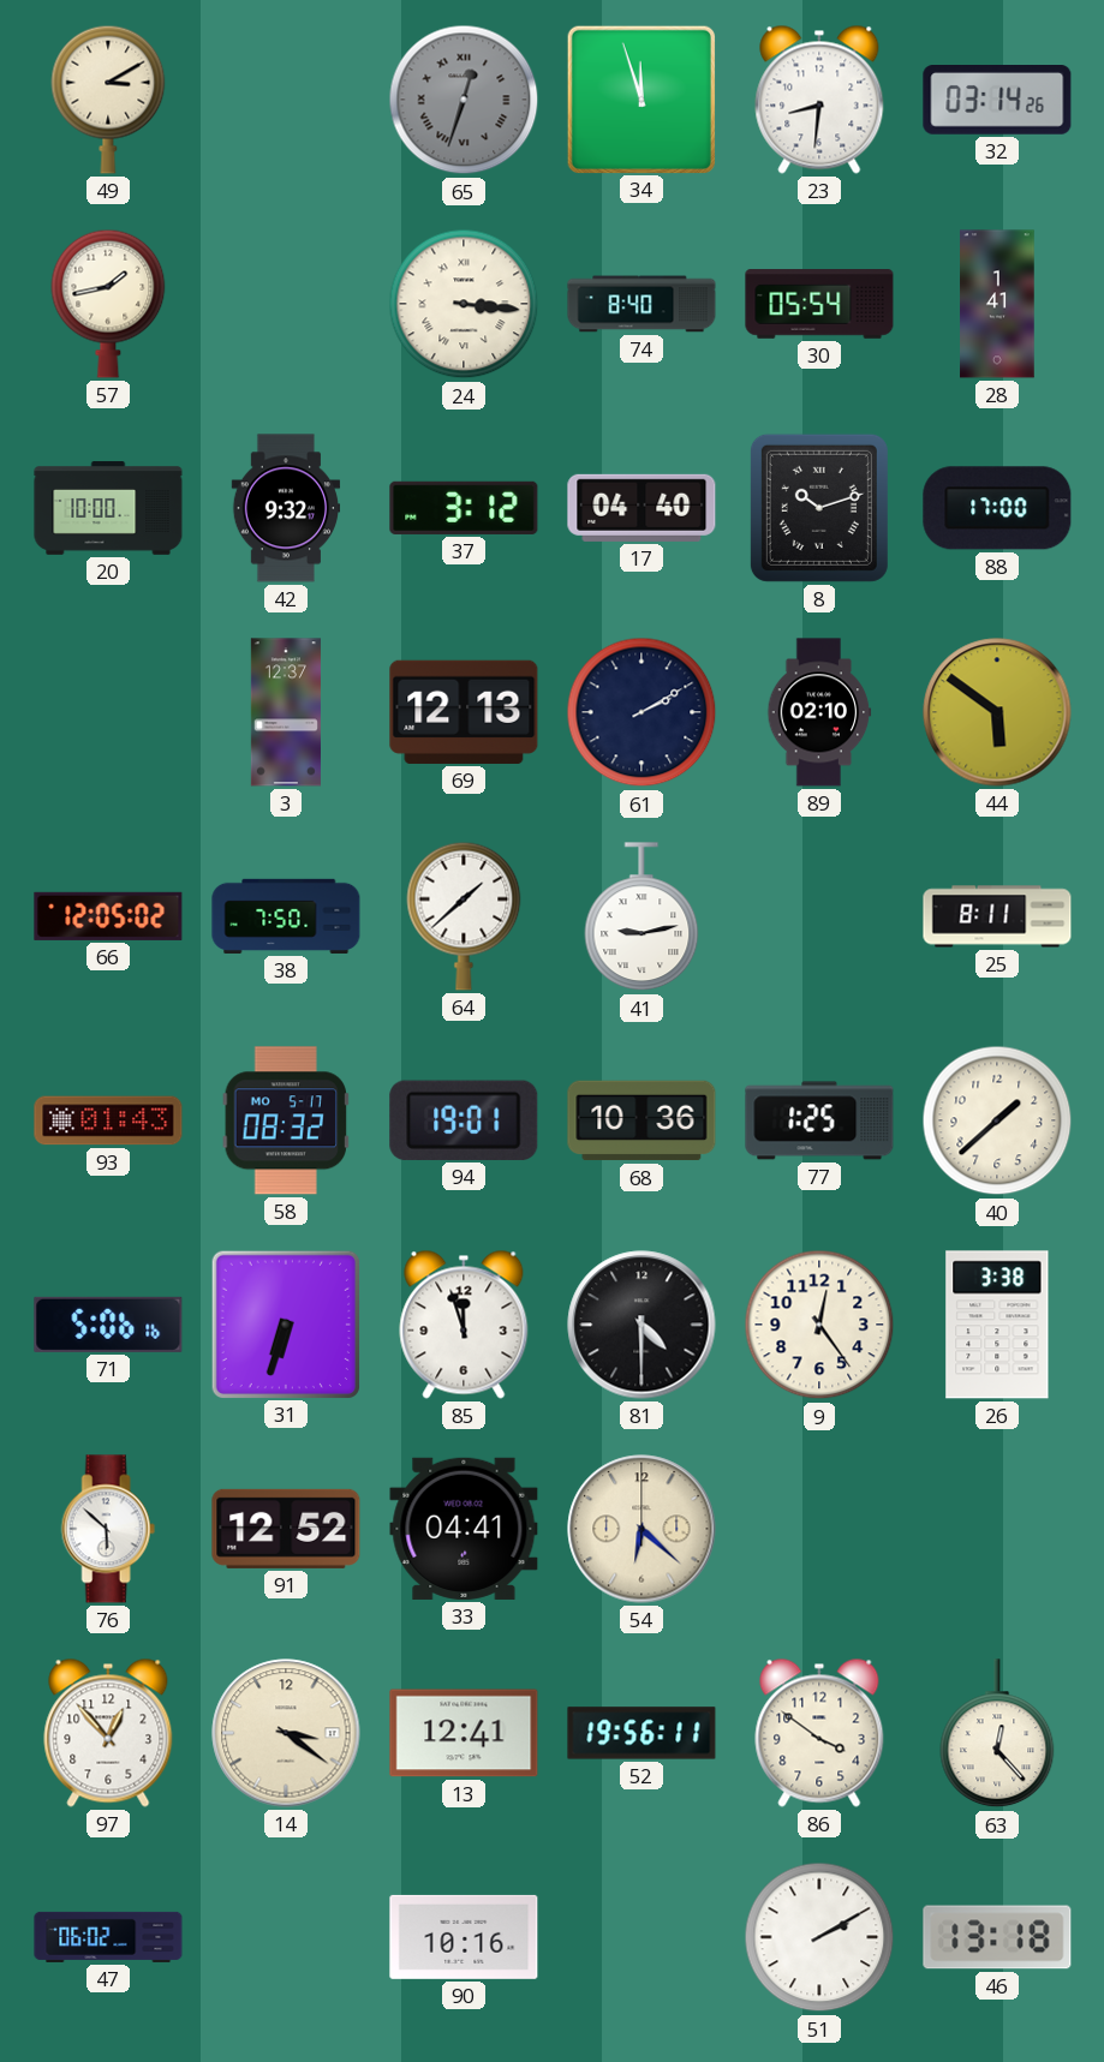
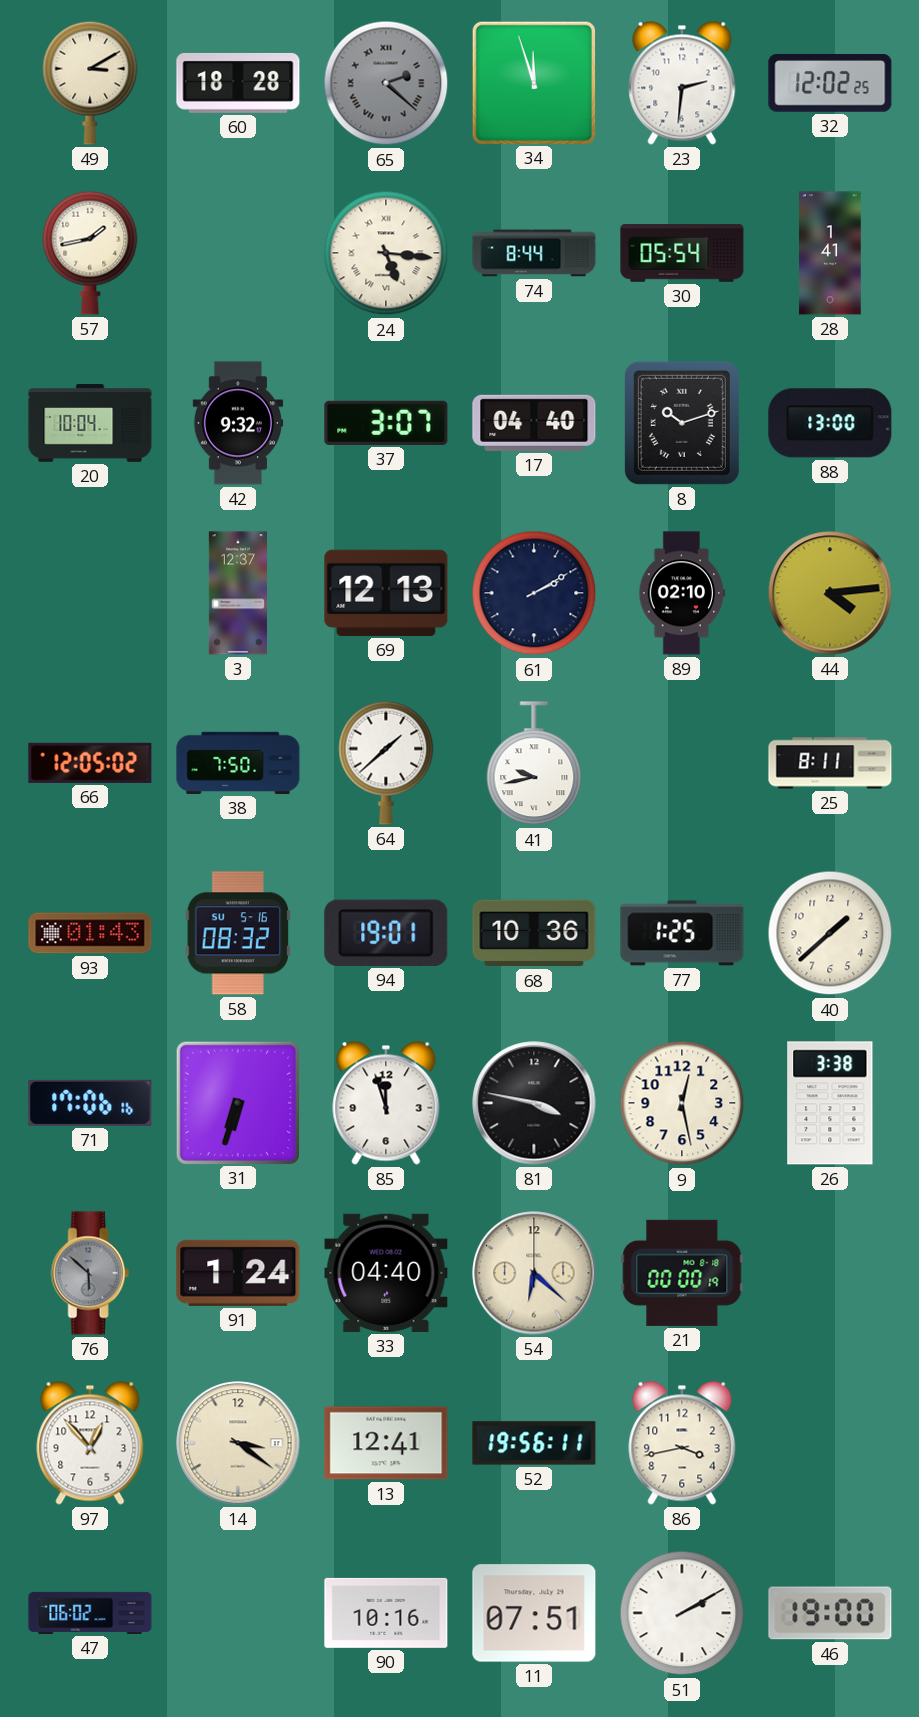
60: none -> 18:28 (238, 83)
65: 12:33 -> 2:22 (386, 83)
23: 8:31 -> 2:31 (682, 83)
32: 03:14 -> 12:02 (830, 84)
24: 3:16 -> 5:16 (386, 253)
74: 8:40 -> 8:44 (534, 253)
20: 10:00 -> 10:04 (90, 423)
37: 3:12 -> 3:07 (386, 423)
88: 17:00 -> 13:00 (830, 423)
44: 5:51 -> 4:14 (830, 593)
41: 9:13 -> 9:43 (534, 764)
58 date: MO 5-17 -> SU 5-16 (238, 933)
71: 5:06 -> 17:06 (90, 1103)
81: 4:30 -> 3:47 (534, 1103)
9: 12:24 -> 12:28 (682, 1103)
76 dial: white -> grey (90, 1273)
91: 12:52 -> 1:24 (238, 1273)
33: 04:41 -> 04:40 (386, 1273)
21: none -> 00:00 (682, 1273)
86: 3:51 -> 3:43 (682, 1443)
63: 12:23 -> none (997, 1734)
11: none -> 07:51 (534, 1613)
46: 13:18 -> 19:00 (830, 1613)
